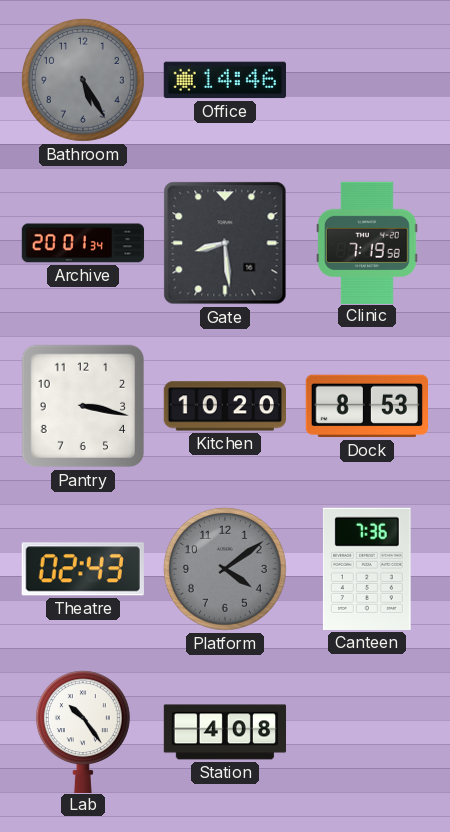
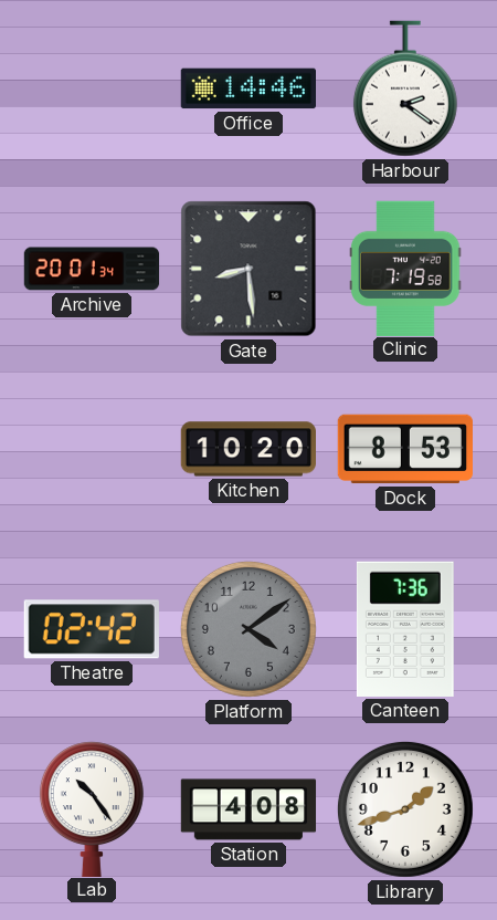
Bathroom: 5:25 -> none (83, 80)
Harbour: none -> 2:21 (405, 88)
Pantry: 3:17 -> none (83, 406)
Theatre: 02:43 -> 02:42 (92, 629)
Library: none -> 1:42 (405, 809)
